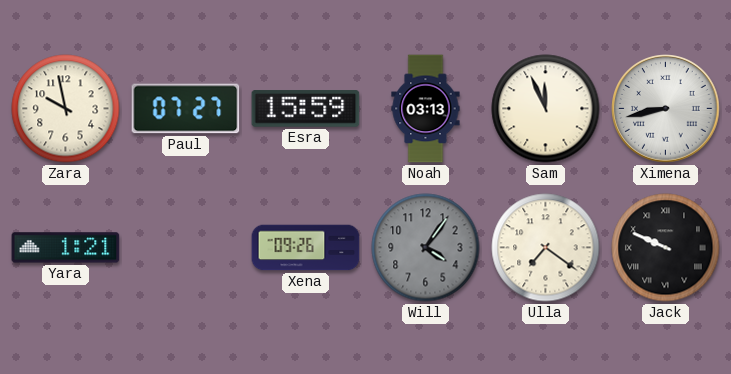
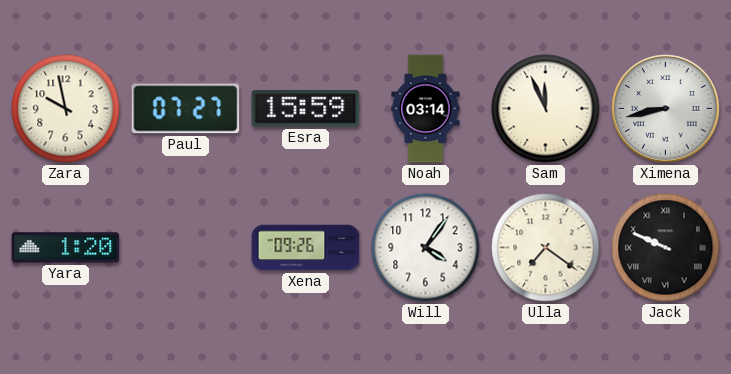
Noah: 03:13 -> 03:14 (426, 109)
Yara: 1:21 -> 1:20 (66, 248)
Will dial: grey -> white (426, 248)
